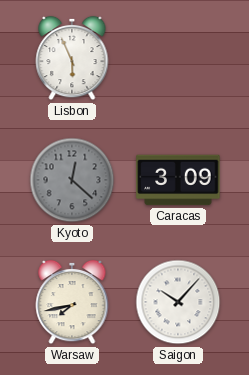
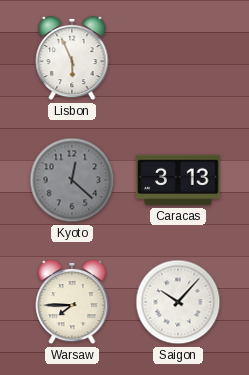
Caracas: 3:09 -> 3:13 (178, 180)
Warsaw: 7:43 -> 7:45 (72, 302)
